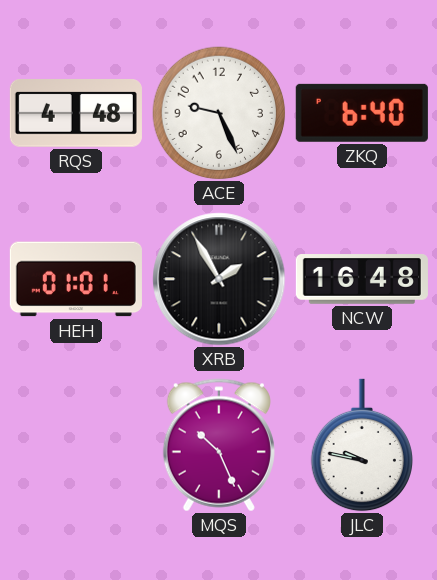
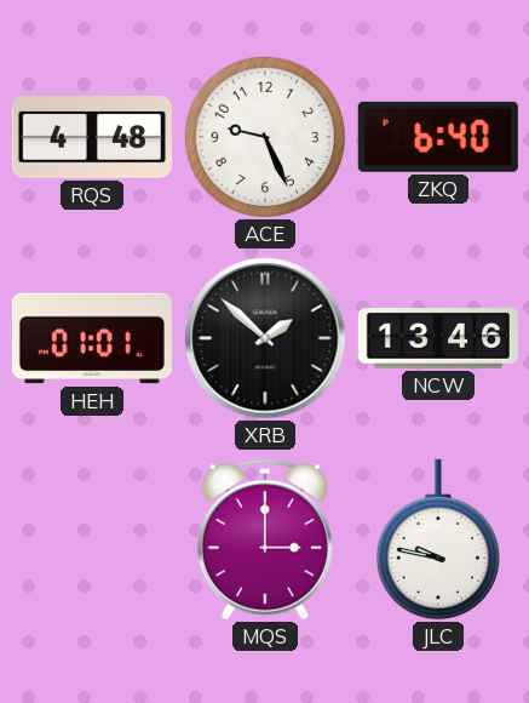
XRB: 1:55 -> 1:52 (265, 338)
NCW: 16:48 -> 13:46 (438, 338)
MQS: 10:26 -> 3:00 (265, 539)
